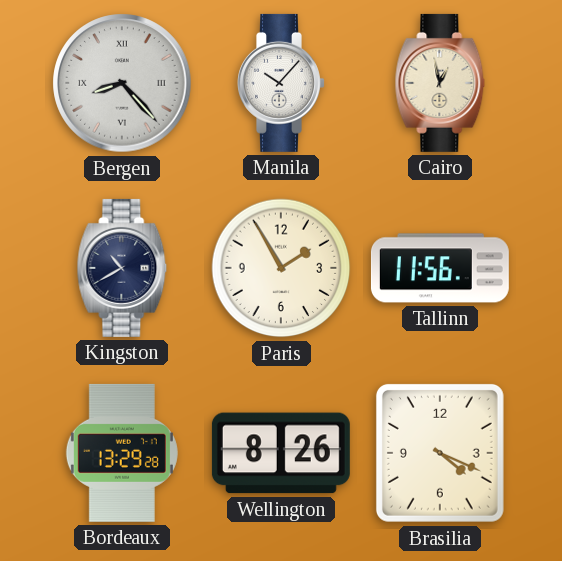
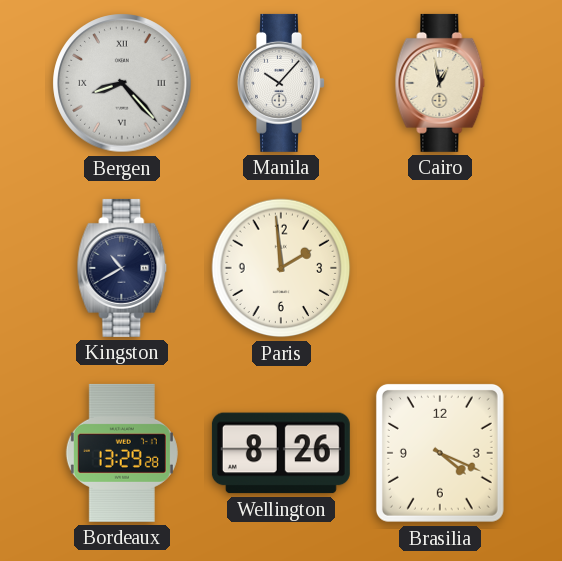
Paris: 1:55 -> 1:59 (281, 268)
Tallinn: 11:56 -> none (440, 268)
